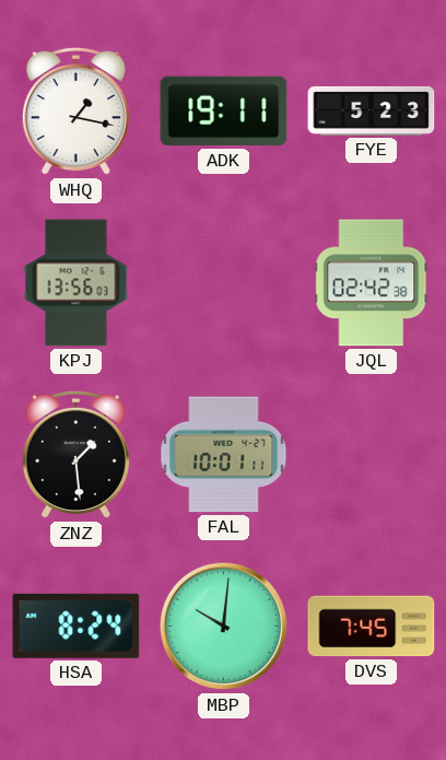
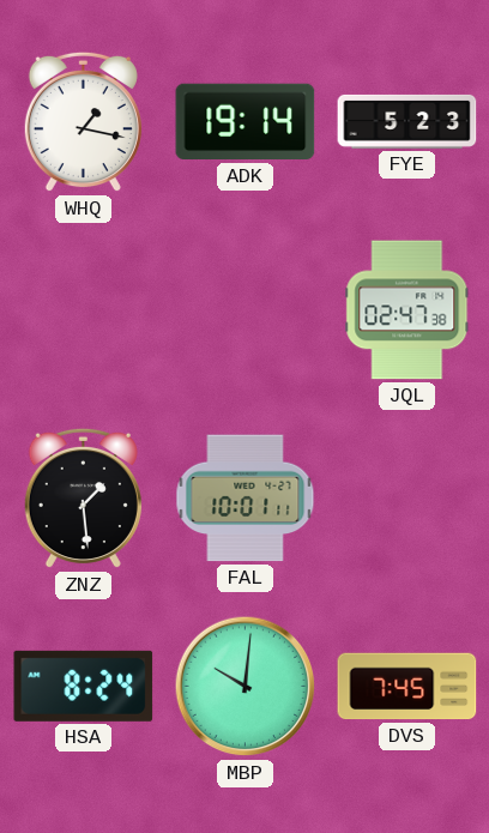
ADK: 19:11 -> 19:14 (246, 122)
KPJ: 13:56 -> none (77, 283)
JQL: 02:42 -> 02:47 (407, 310)
